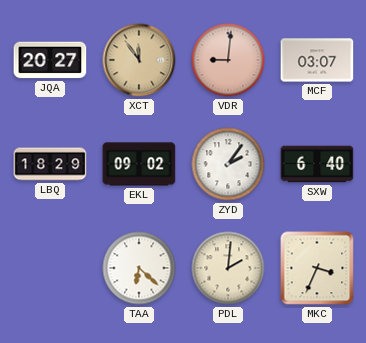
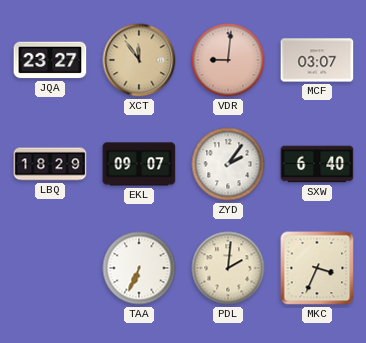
JQA: 20:27 -> 23:27 (50, 60)
EKL: 09:02 -> 09:07 (139, 164)
TAA: 6:22 -> 6:34 (139, 268)
